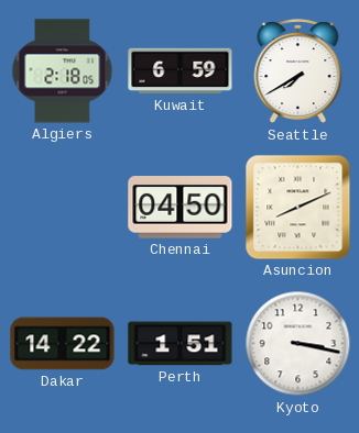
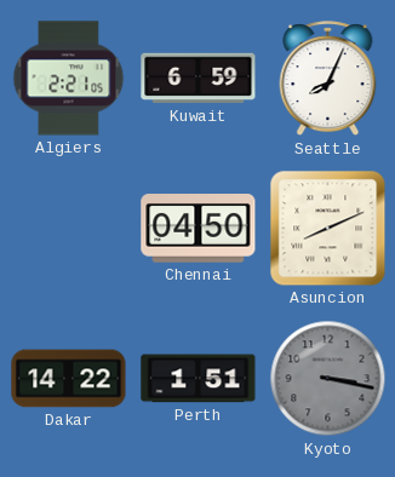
Algiers: 2:18 -> 2:21 (69, 79)
Seattle: 7:40 -> 8:04 (328, 79)
Kyoto dial: white -> grey (328, 379)
